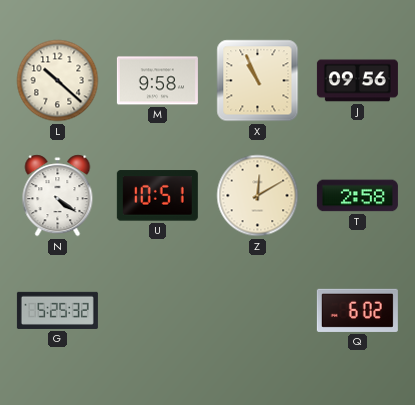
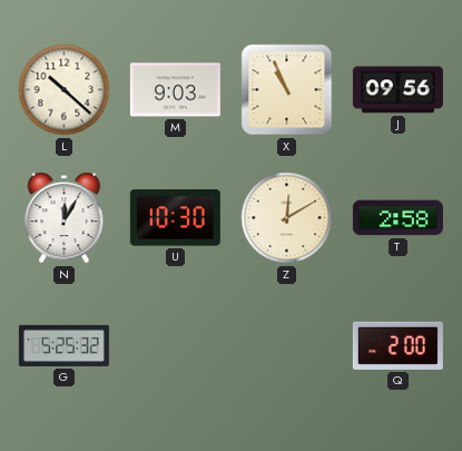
M: 9:58 -> 9:03 (175, 90)
N: 4:21 -> 12:05 (65, 218)
U: 10:51 -> 10:30 (175, 218)
Q: 6:02 -> 2:00 (397, 345)
